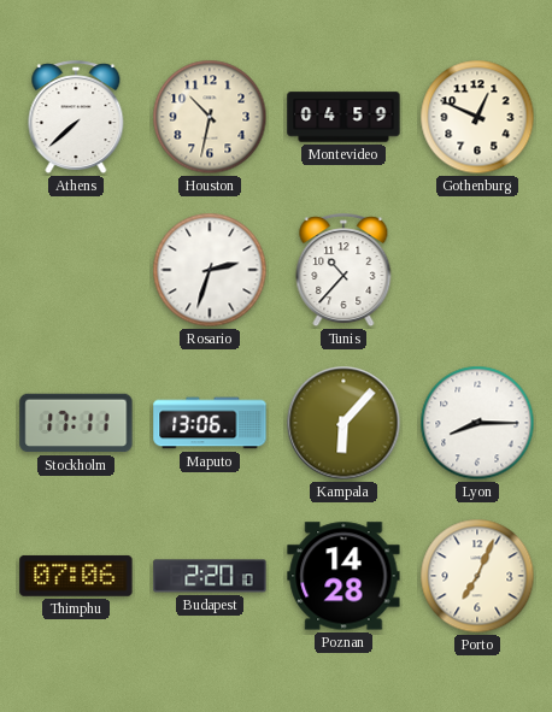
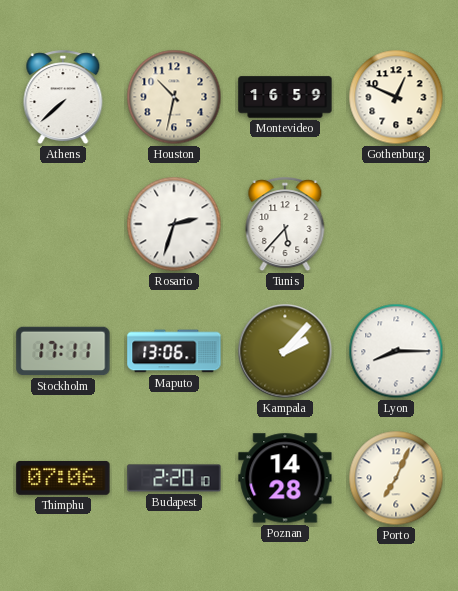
Montevideo: 04:59 -> 16:59 (285, 97)
Tunis: 10:37 -> 5:37 (285, 225)
Kampala: 6:07 -> 2:07 (285, 351)
